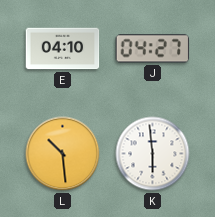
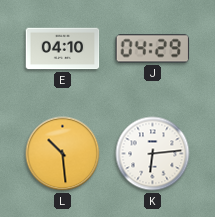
J: 04:27 -> 04:29 (153, 49)
K: 5:59 -> 6:14 (153, 154)
